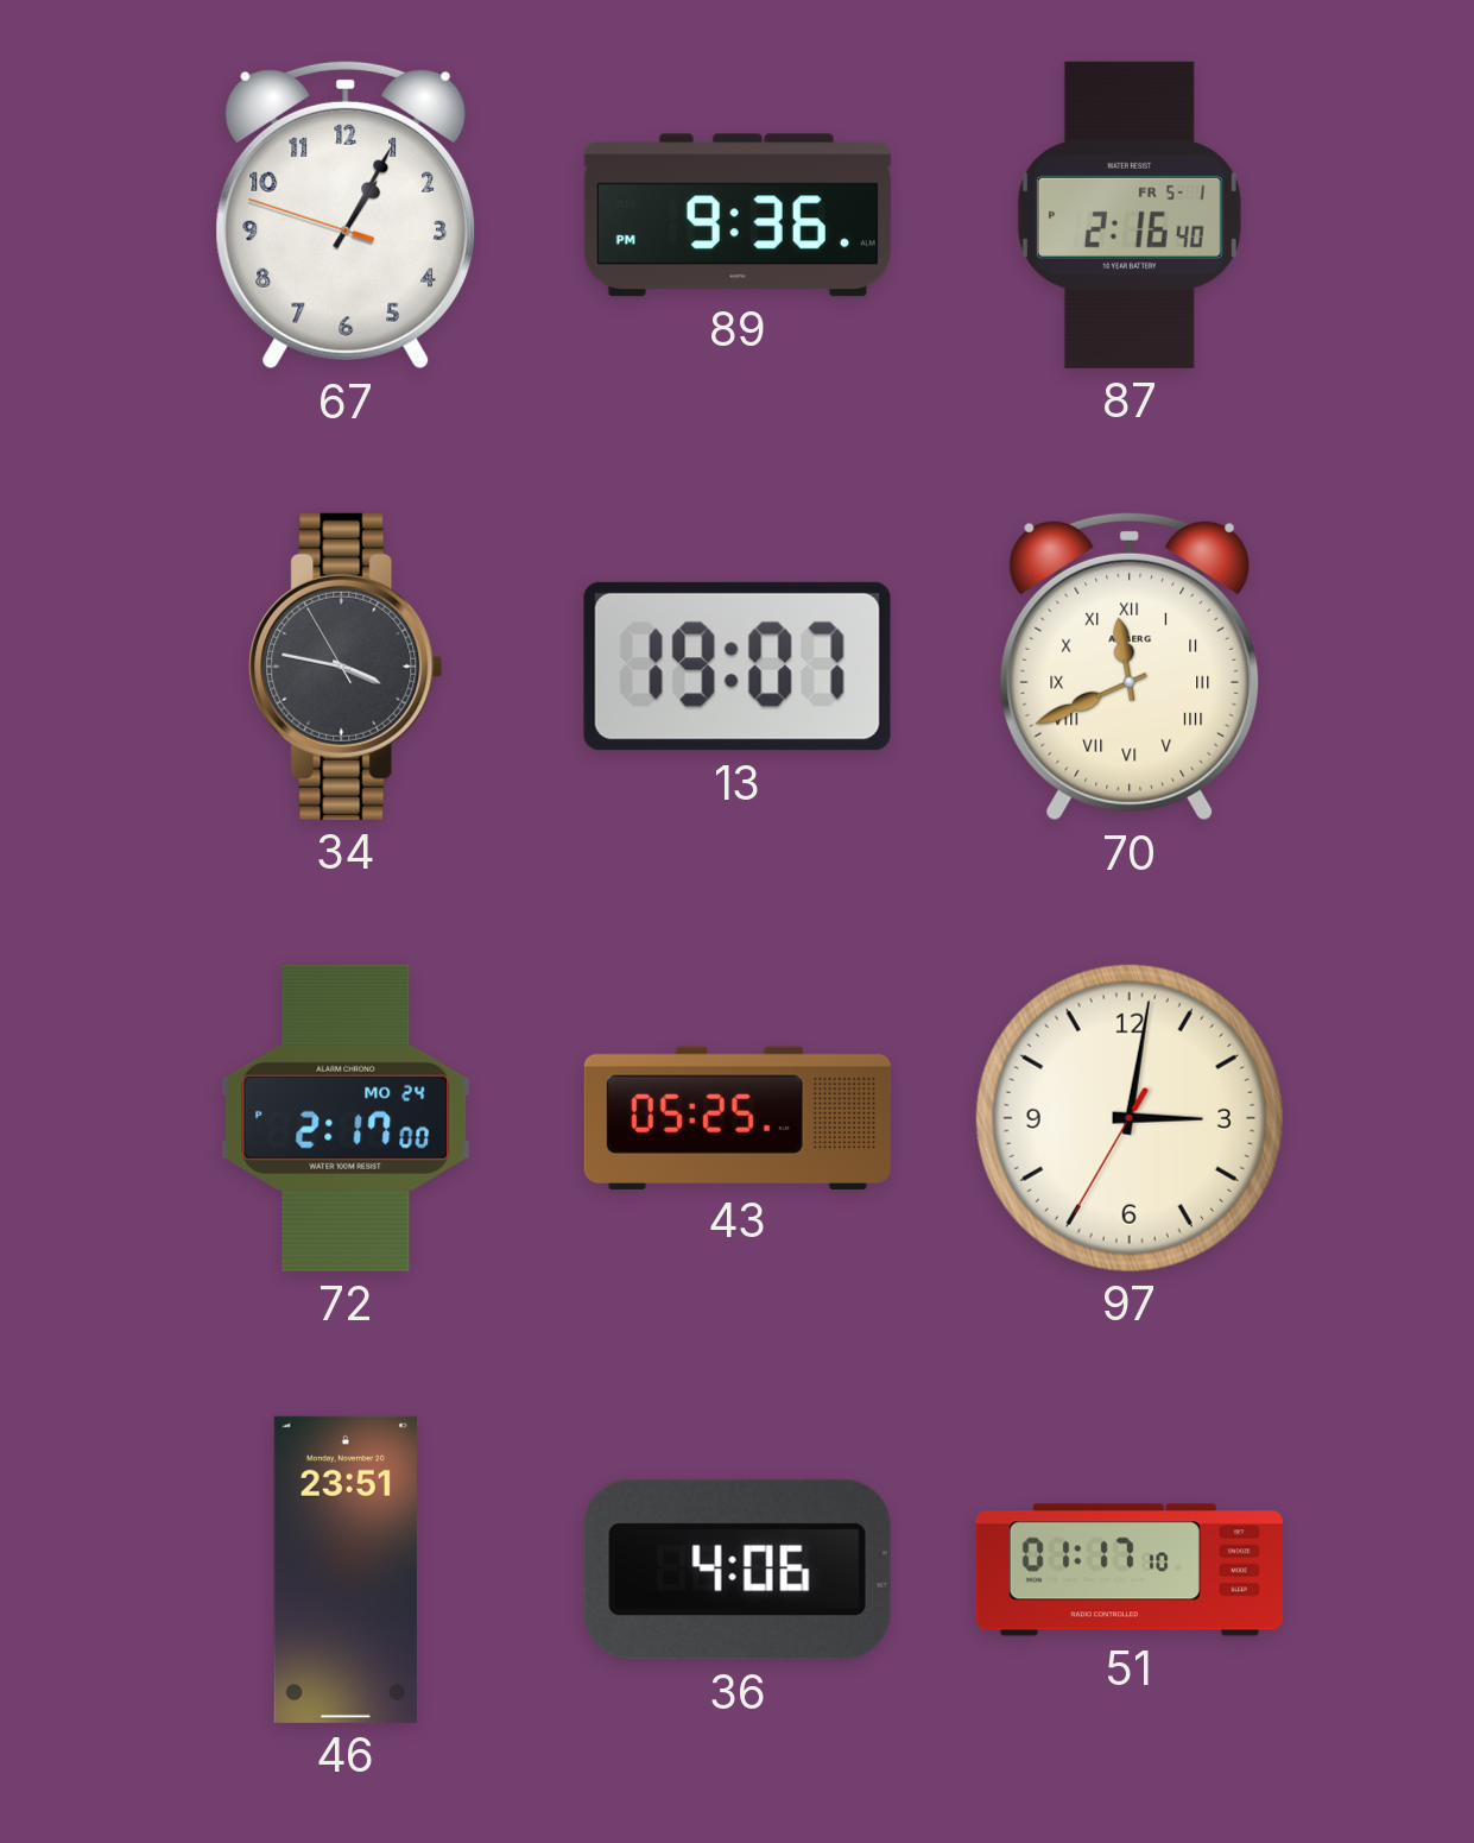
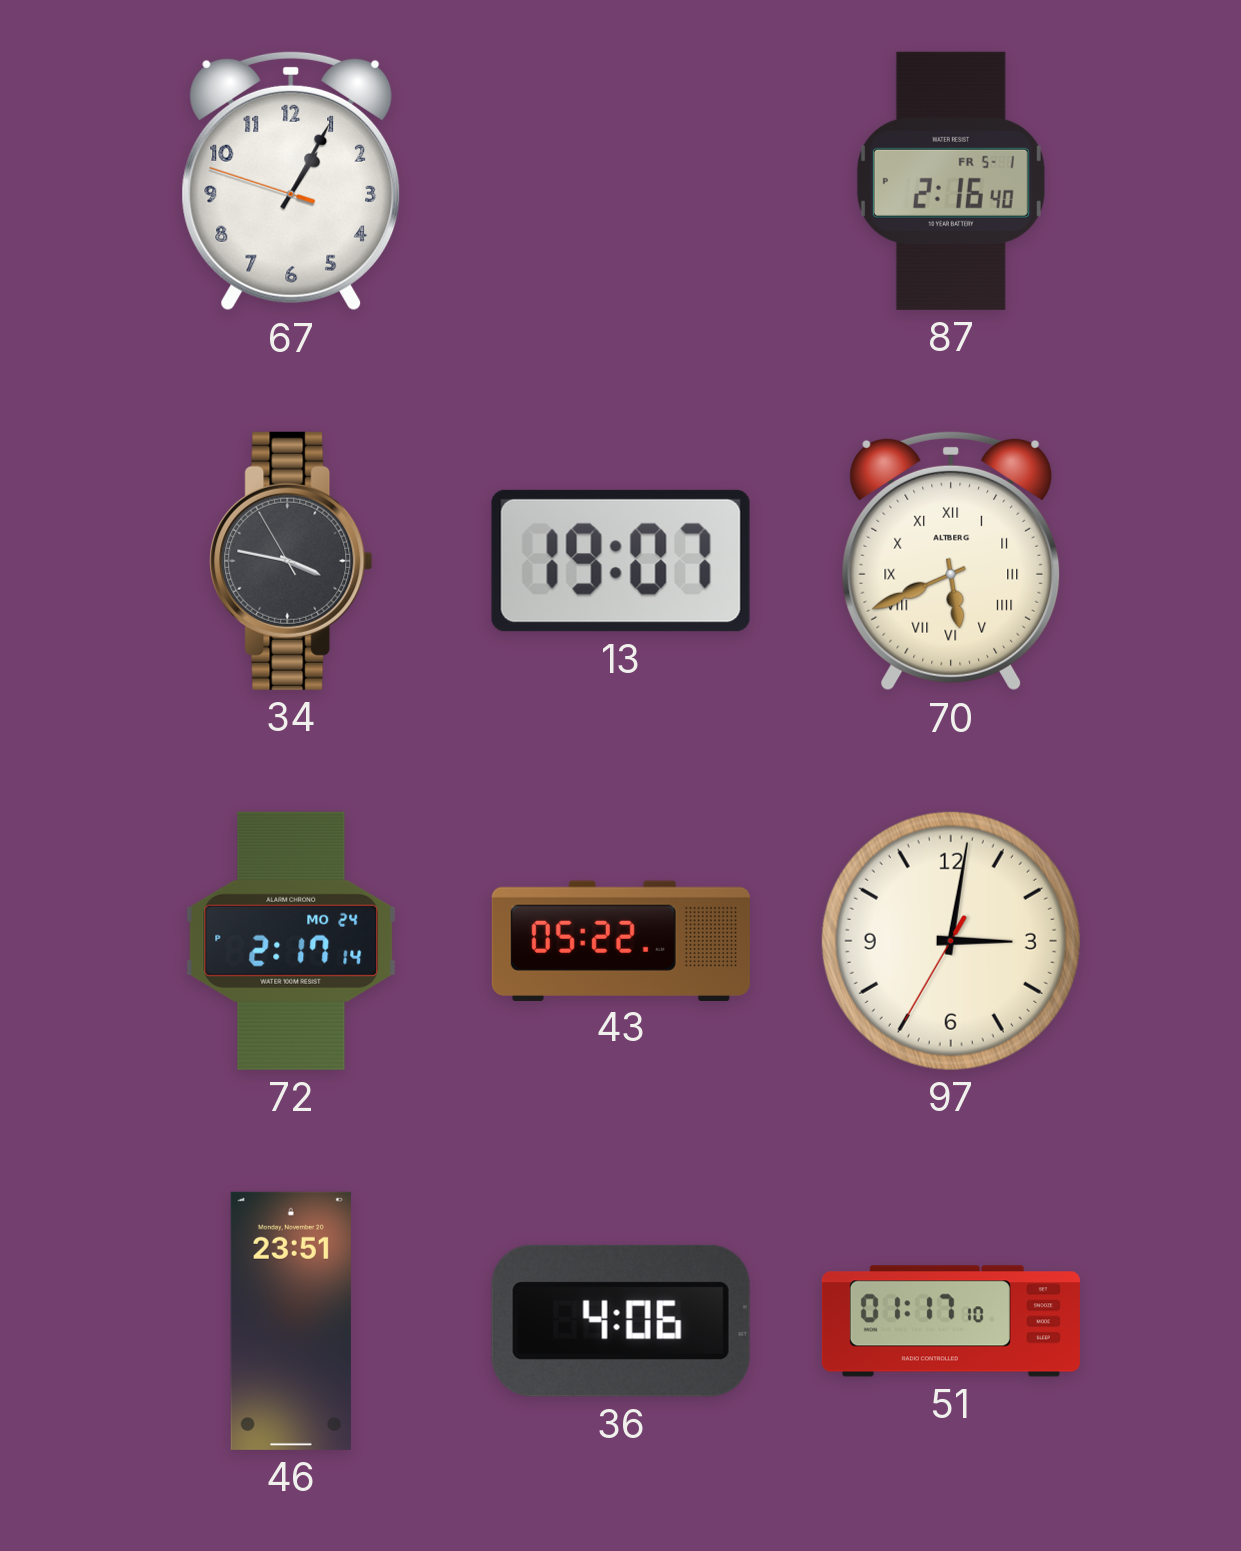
89: 9:36 -> none (738, 215)
70: 11:41 -> 5:41 (951, 561)
72: 2:17:00 -> 2:17:14 (291, 941)
43: 05:25 -> 05:22 (621, 940)
